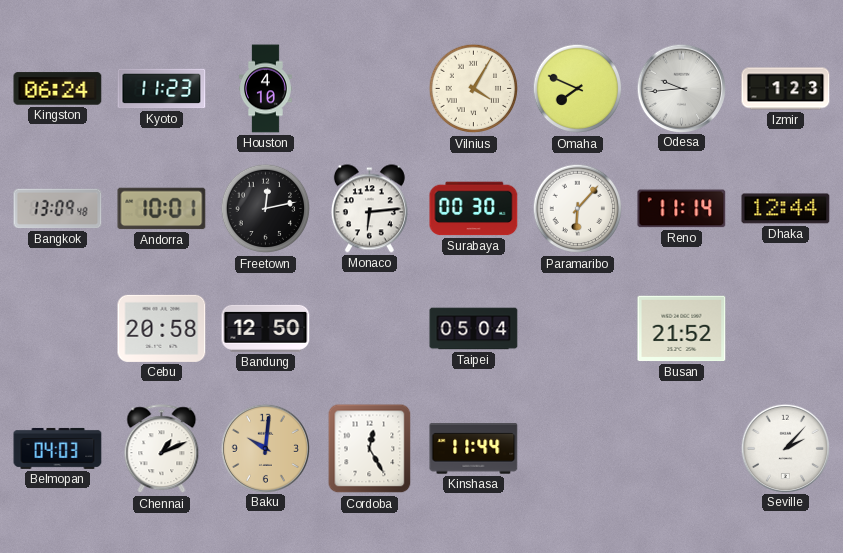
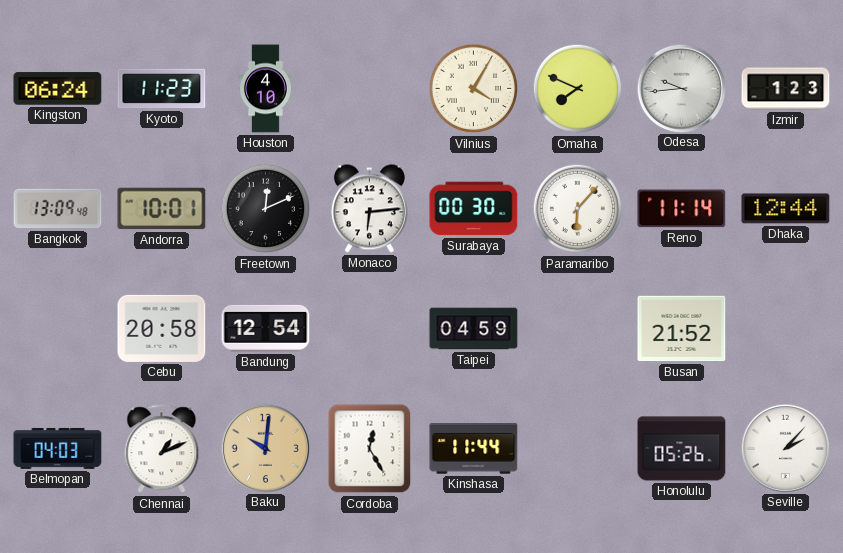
Freetown: 12:13 -> 12:11 (266, 209)
Bandung: 12:50 -> 12:54 (266, 328)
Taipei: 05:04 -> 04:59 (474, 329)
Honolulu: none -> 05:26 (682, 449)
